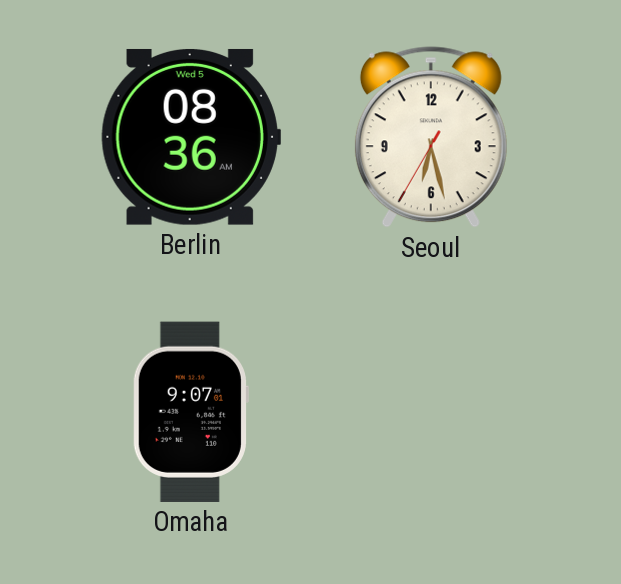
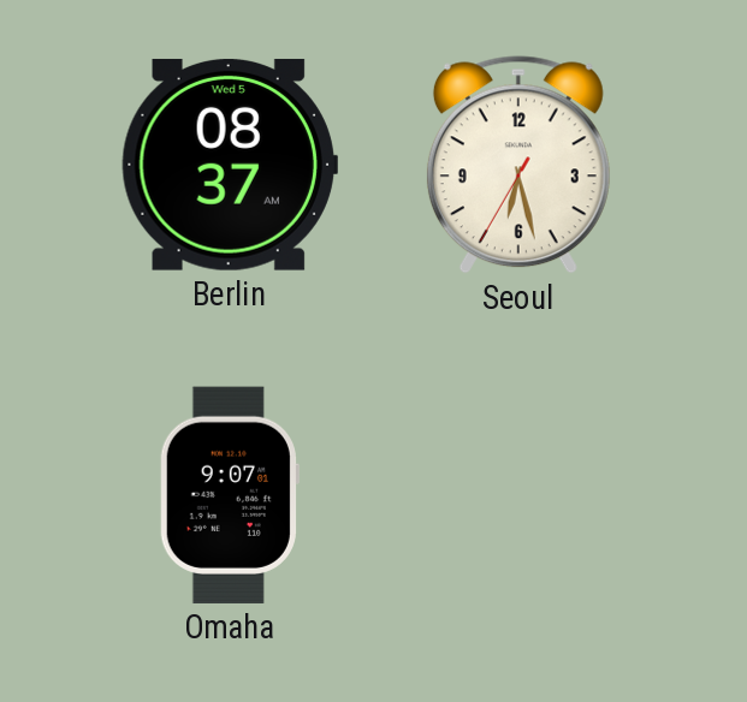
Berlin: 08:36 -> 08:37 (230, 165)
